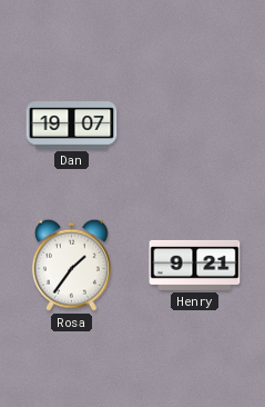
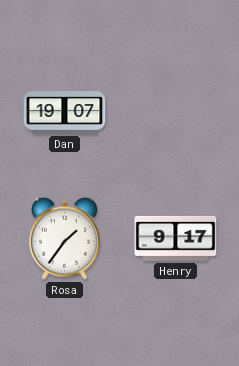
Henry: 9:21 -> 9:17 (176, 238)
